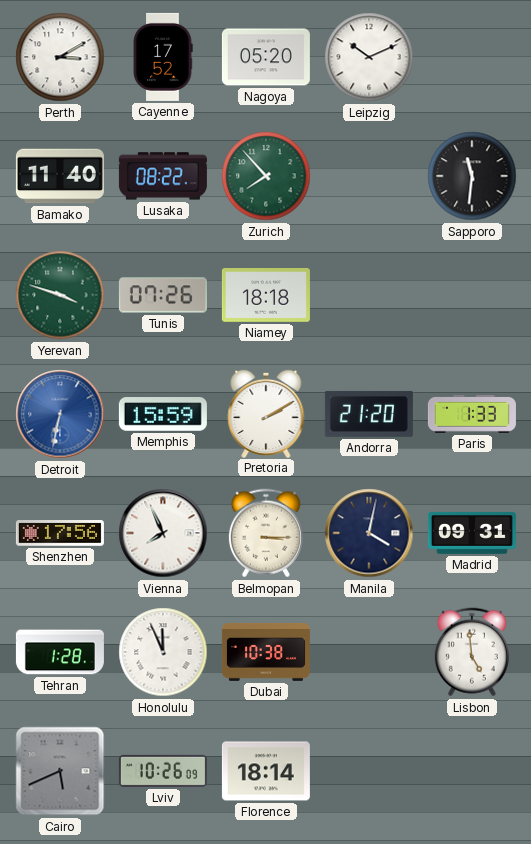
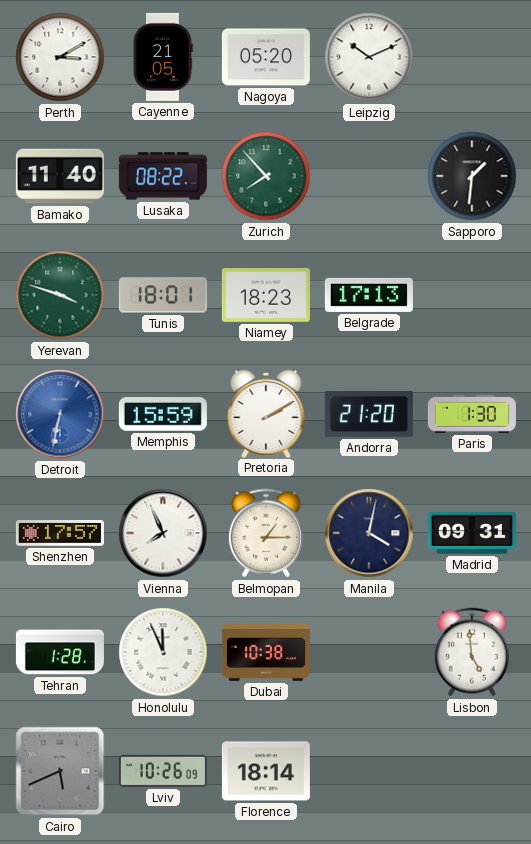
Cayenne: 17:52 -> 21:05 (163, 57)
Sapporo: 11:31 -> 1:31 (472, 176)
Tunis: 07:26 -> 18:01 (163, 295)
Niamey: 18:18 -> 18:23 (266, 296)
Belgrade: none -> 17:13 (369, 295)
Paris: 1:33 -> 1:30 (472, 414)
Shenzhen: 17:56 -> 17:57 (60, 533)
Belmopan: 3:15 -> 1:15 (266, 533)
